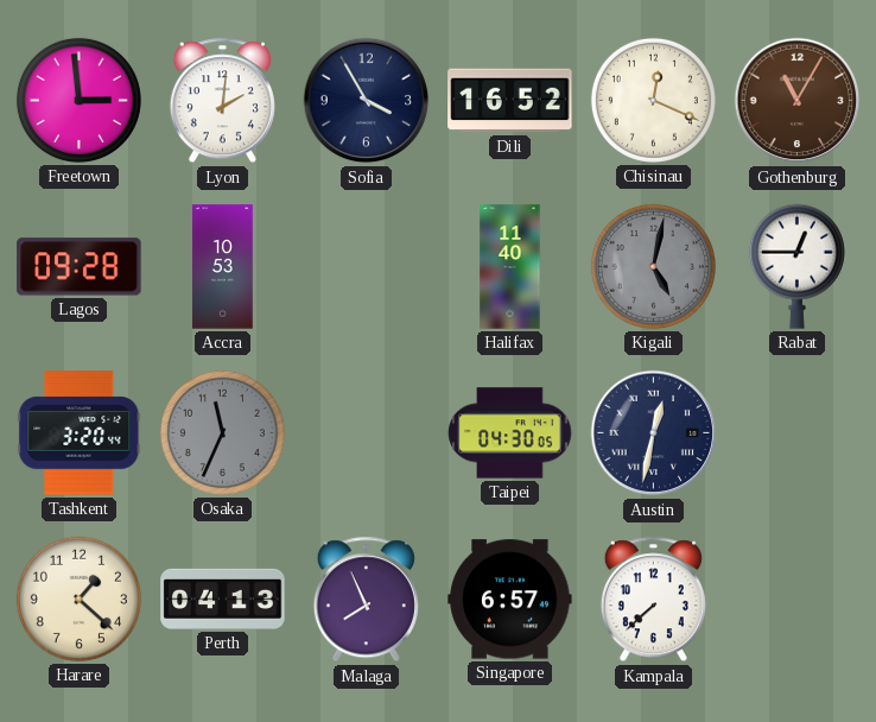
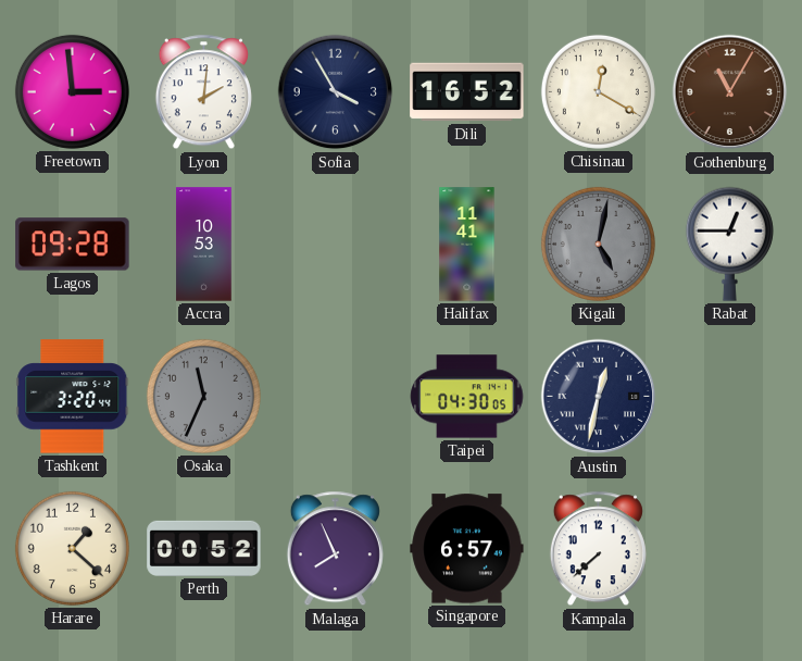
Chisinau: 12:19 -> 12:20 (598, 91)
Halifax: 11:40 -> 11:41 (467, 245)
Perth: 04:13 -> 00:52 (204, 548)
